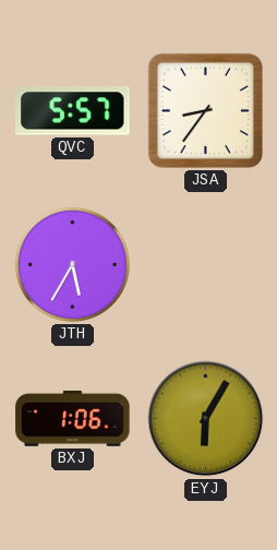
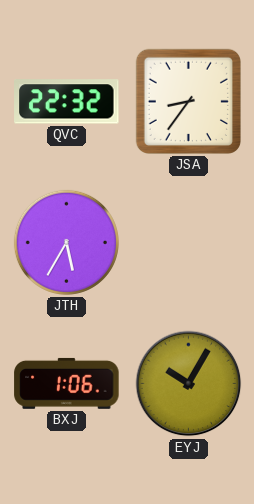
QVC: 5:57 -> 22:32 (67, 102)
EYJ: 6:05 -> 10:05 (189, 384)
